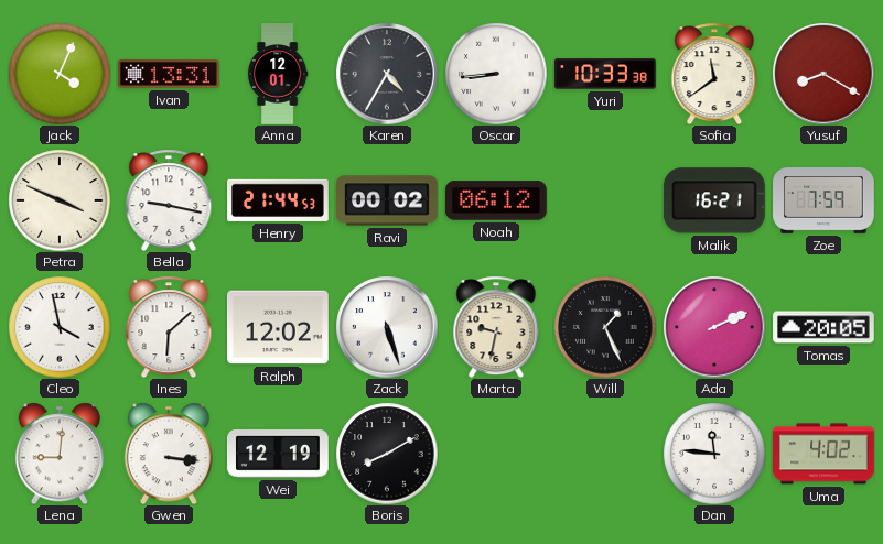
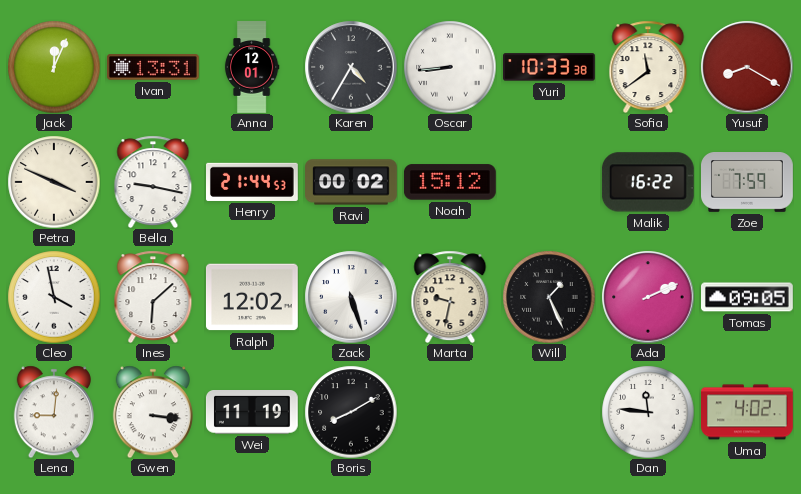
Jack: 4:04 -> 12:04 (54, 67)
Noah: 06:12 -> 15:12 (450, 182)
Malik: 16:21 -> 16:22 (648, 182)
Tomas: 20:05 -> 09:05 (748, 297)
Wei: 12:19 -> 11:19 (252, 413)
